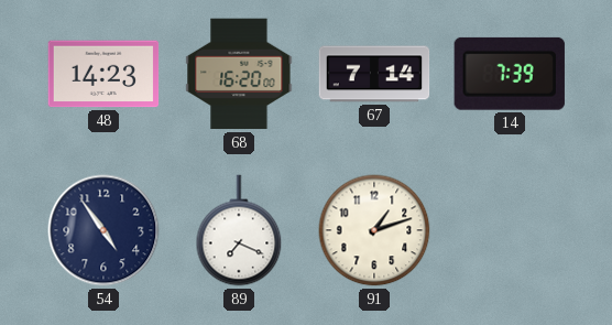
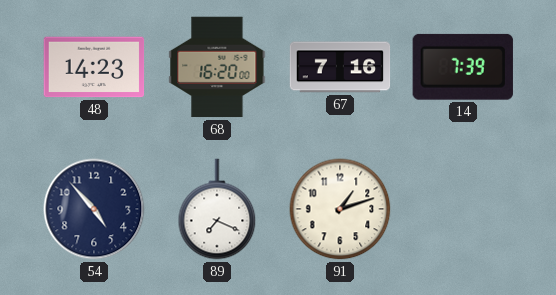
67: 7:14 -> 7:16 (340, 67)
54: 4:54 -> 4:53 (94, 209)
